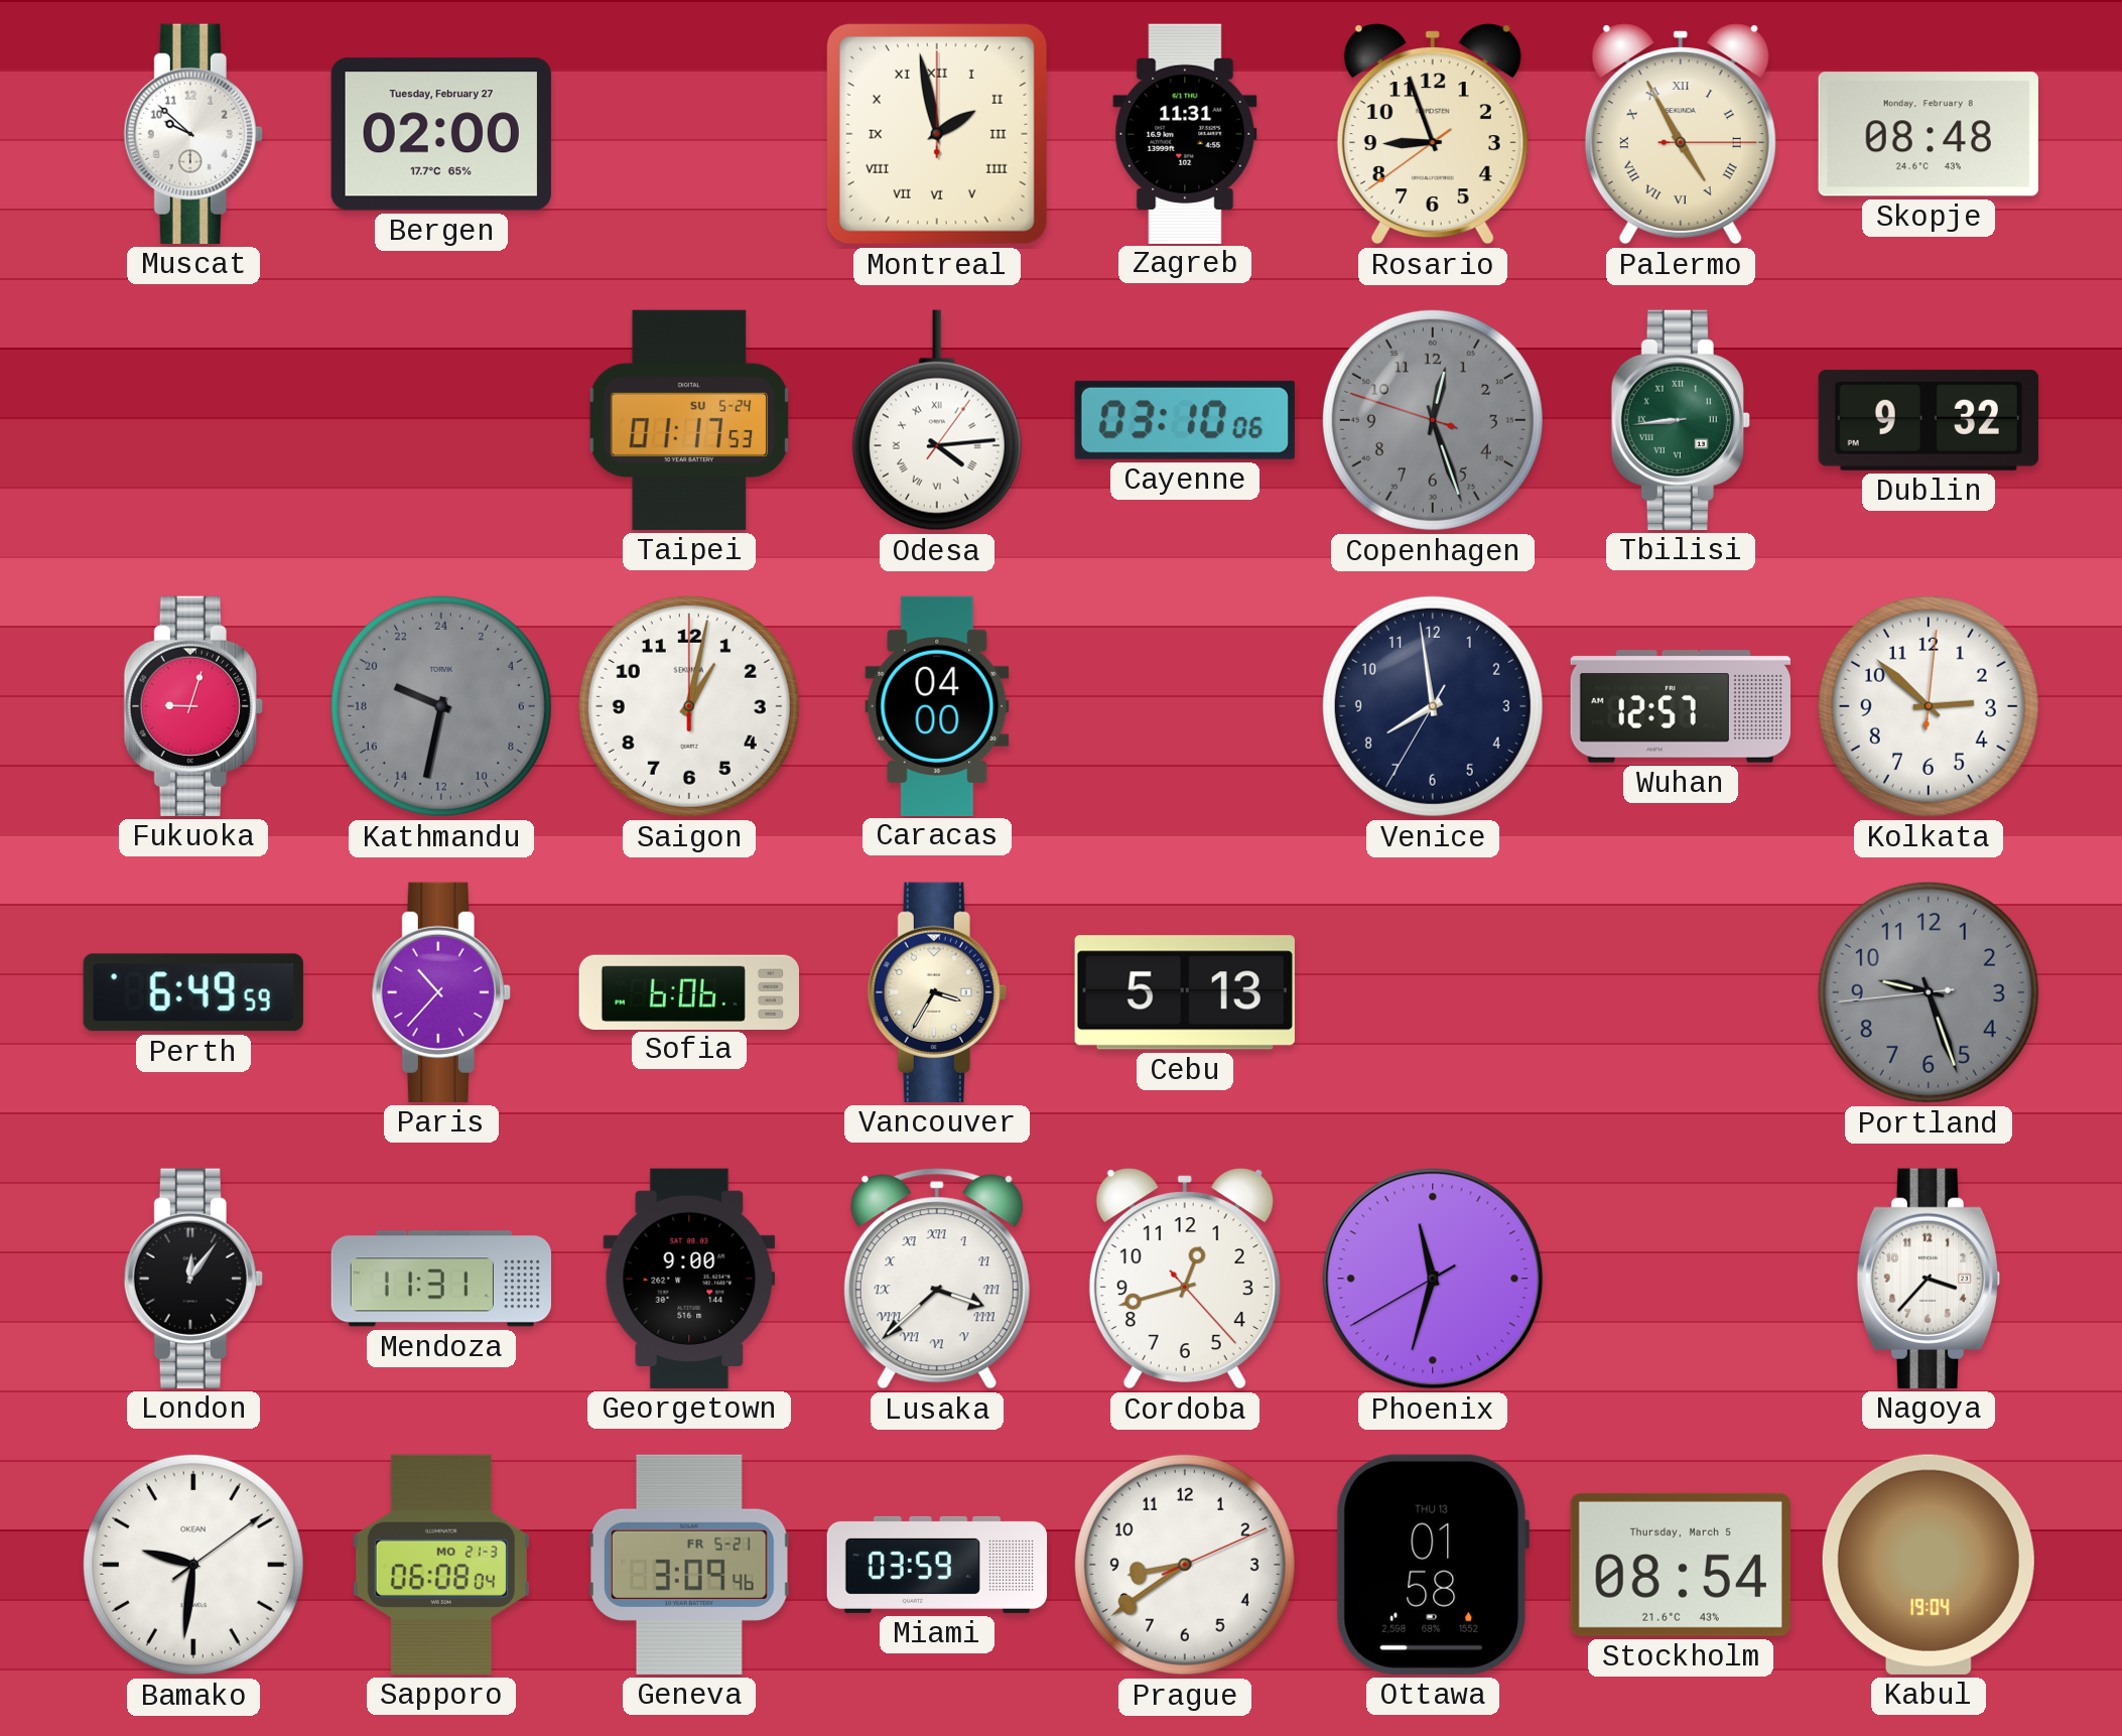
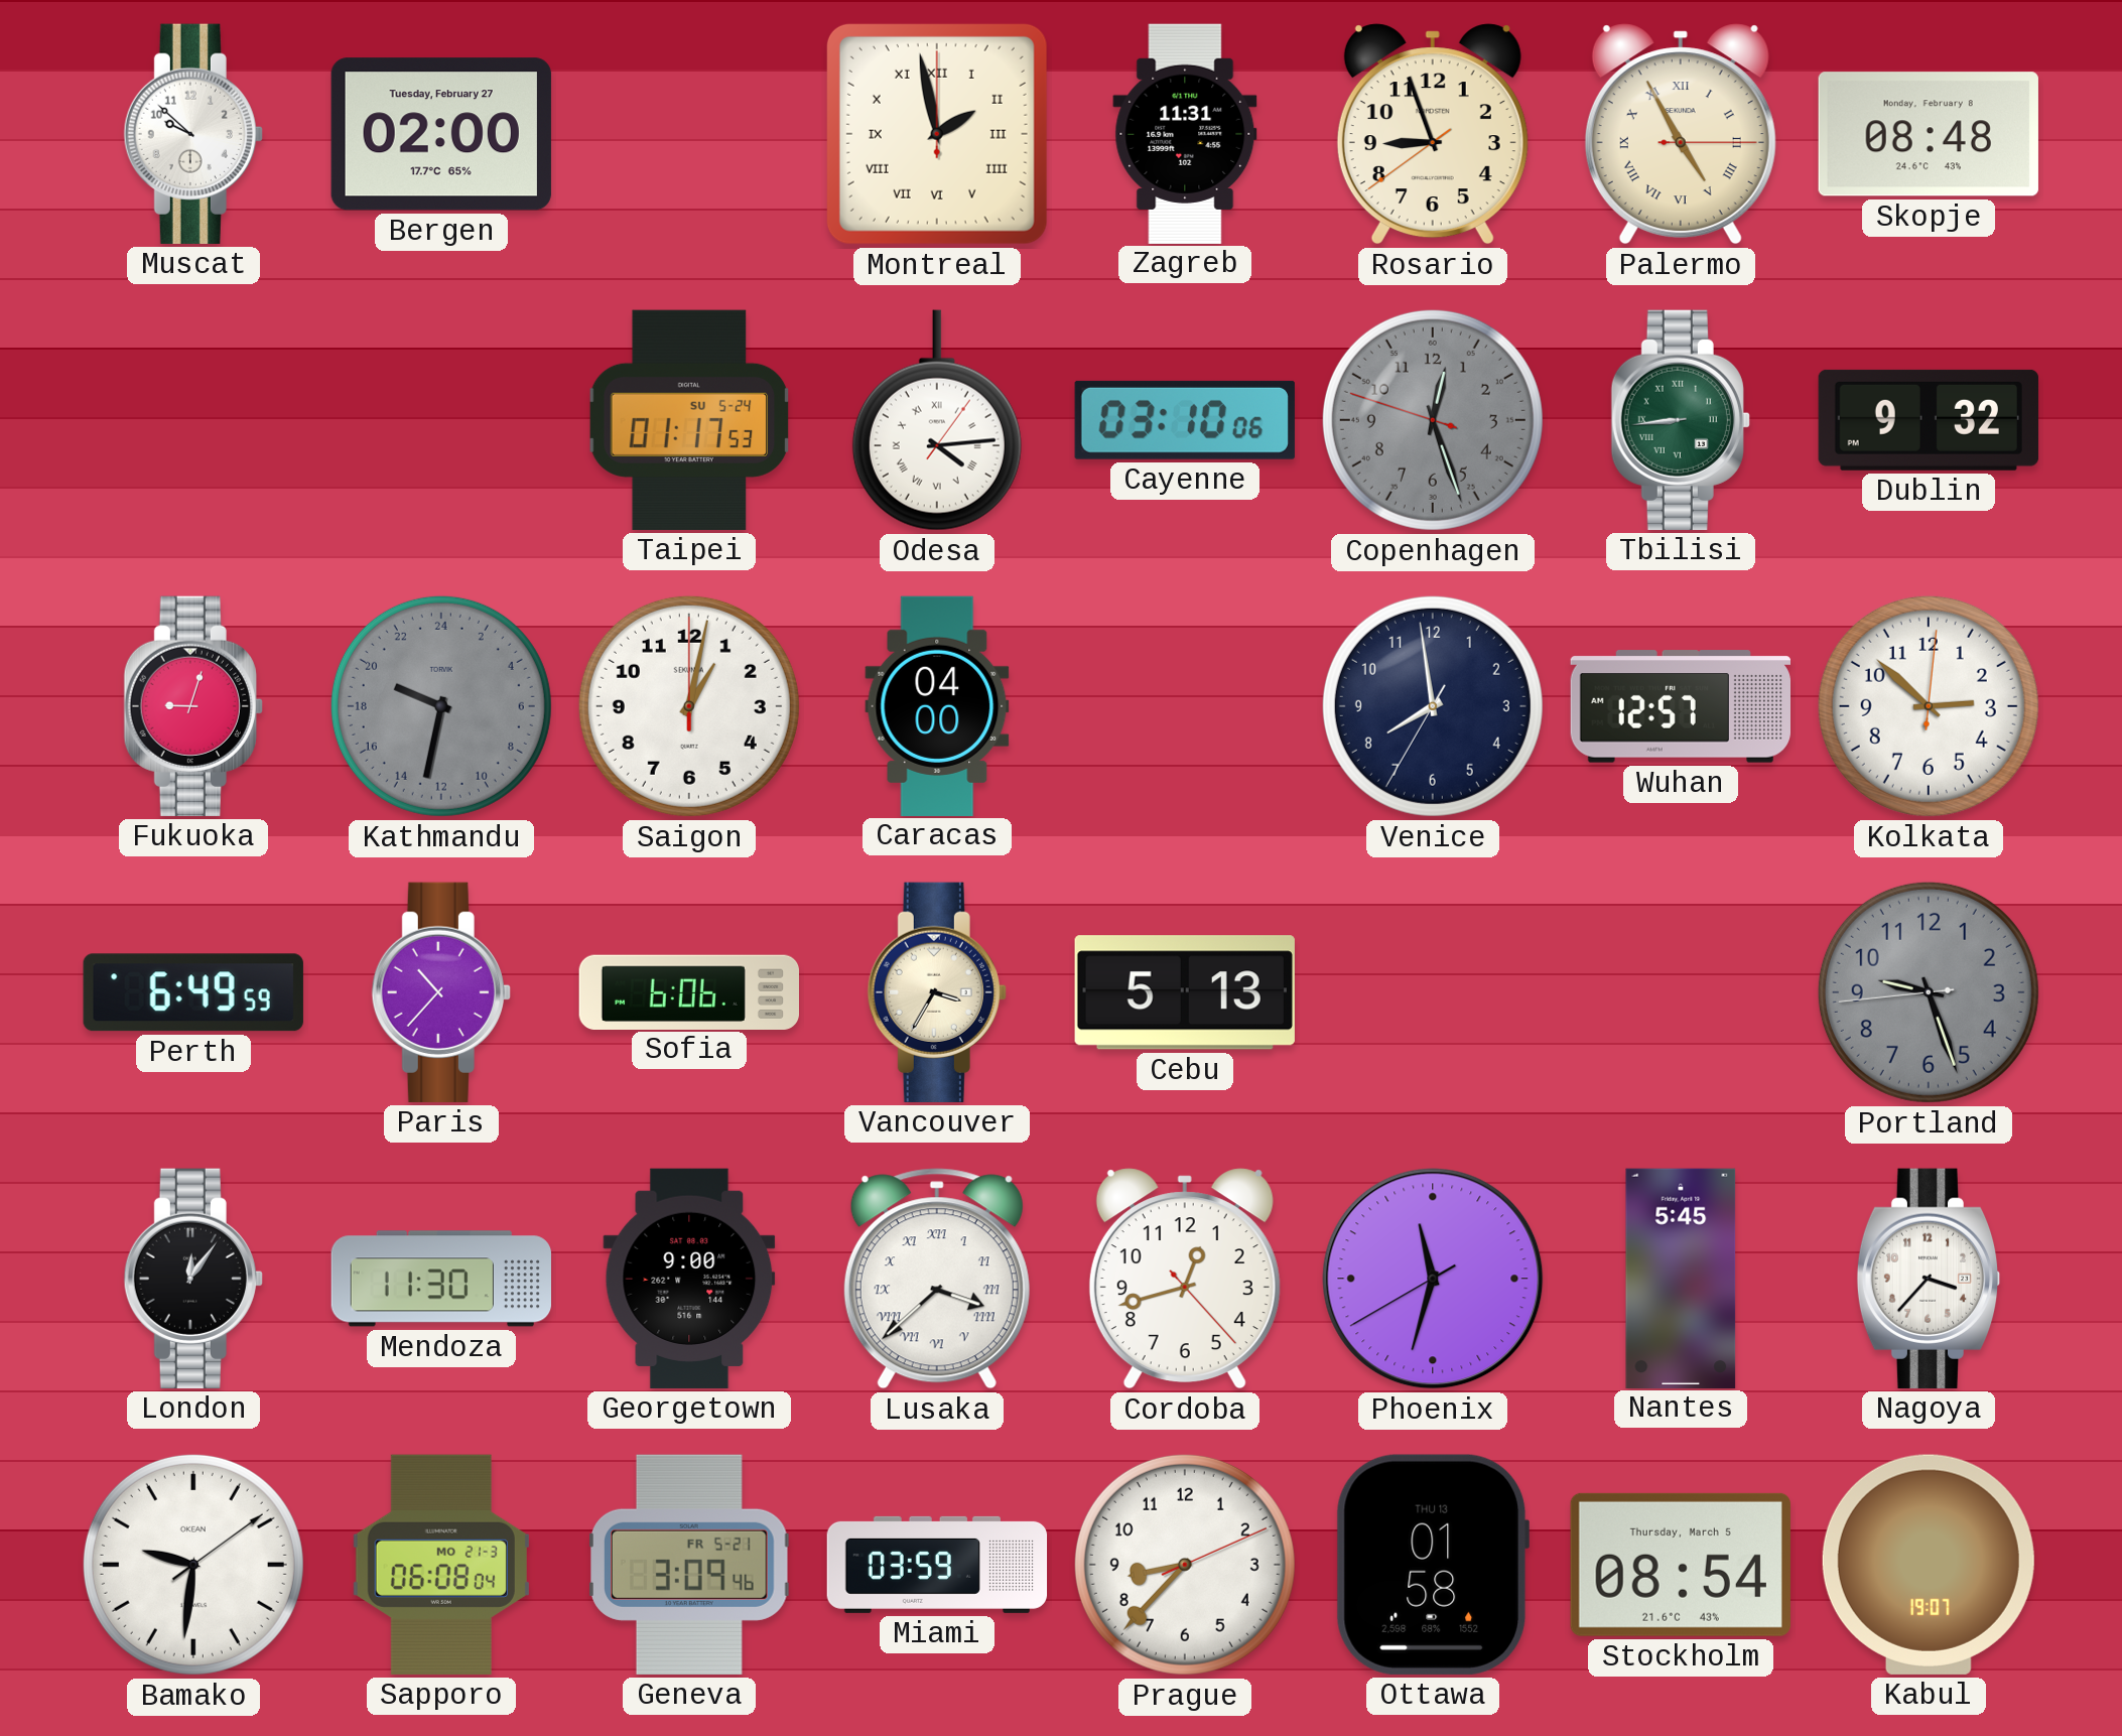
Mendoza: 11:31 -> 11:30 (440, 1279)
Nantes: none -> 5:45 (1681, 1278)
Prague: 8:39 -> 8:37 (1185, 1565)
Kabul: 19:04 -> 19:07 (1929, 1565)
